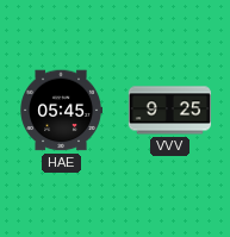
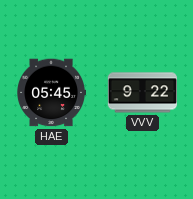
VVV: 9:25 -> 9:22 (142, 93)
